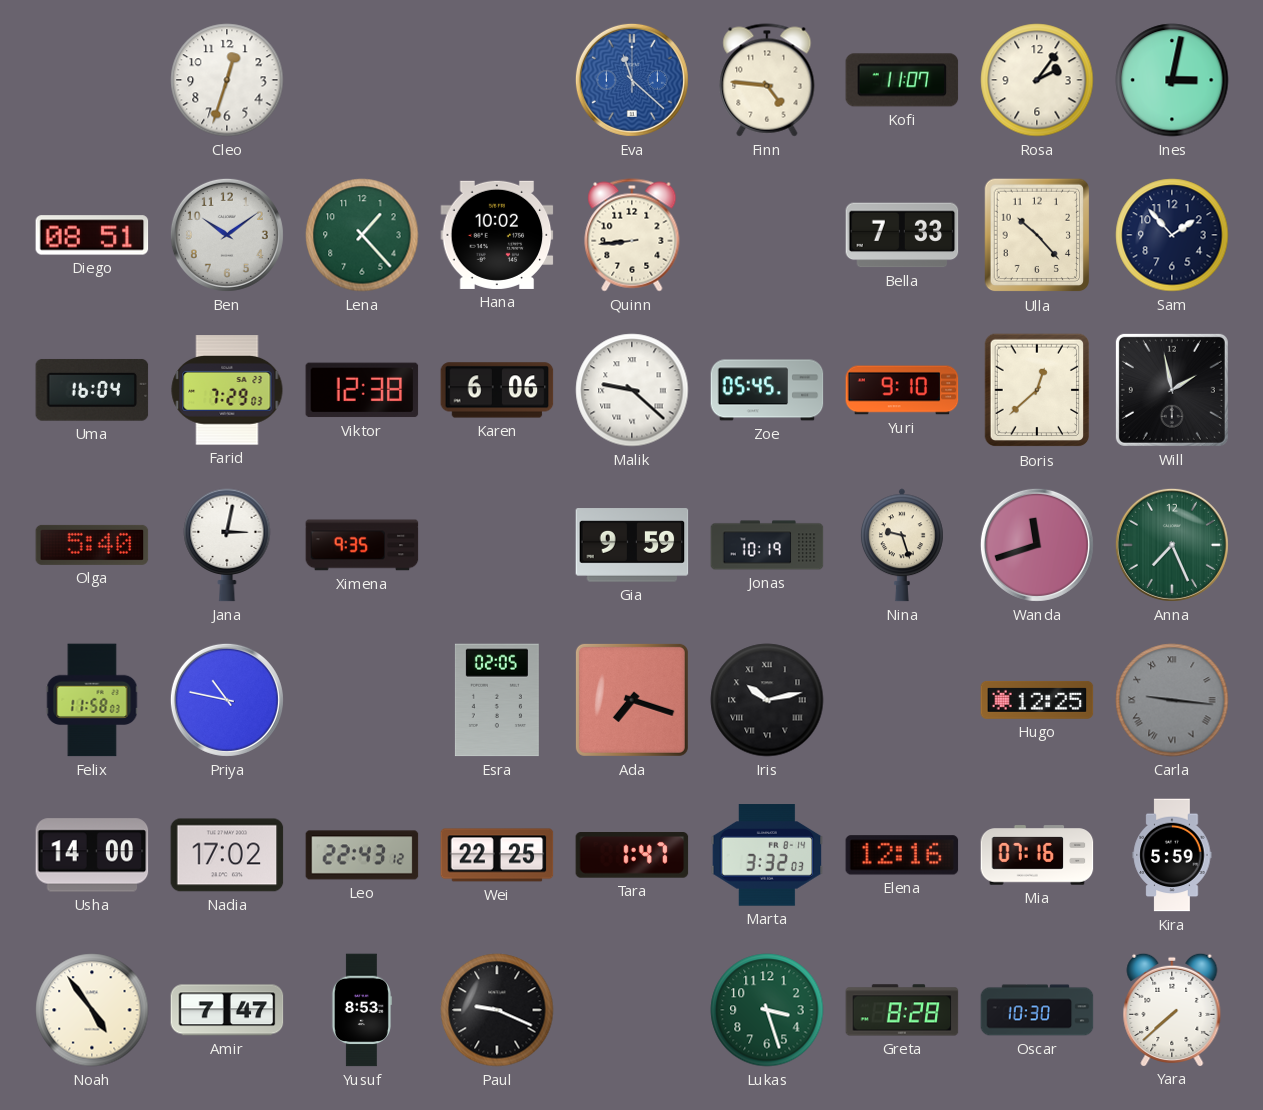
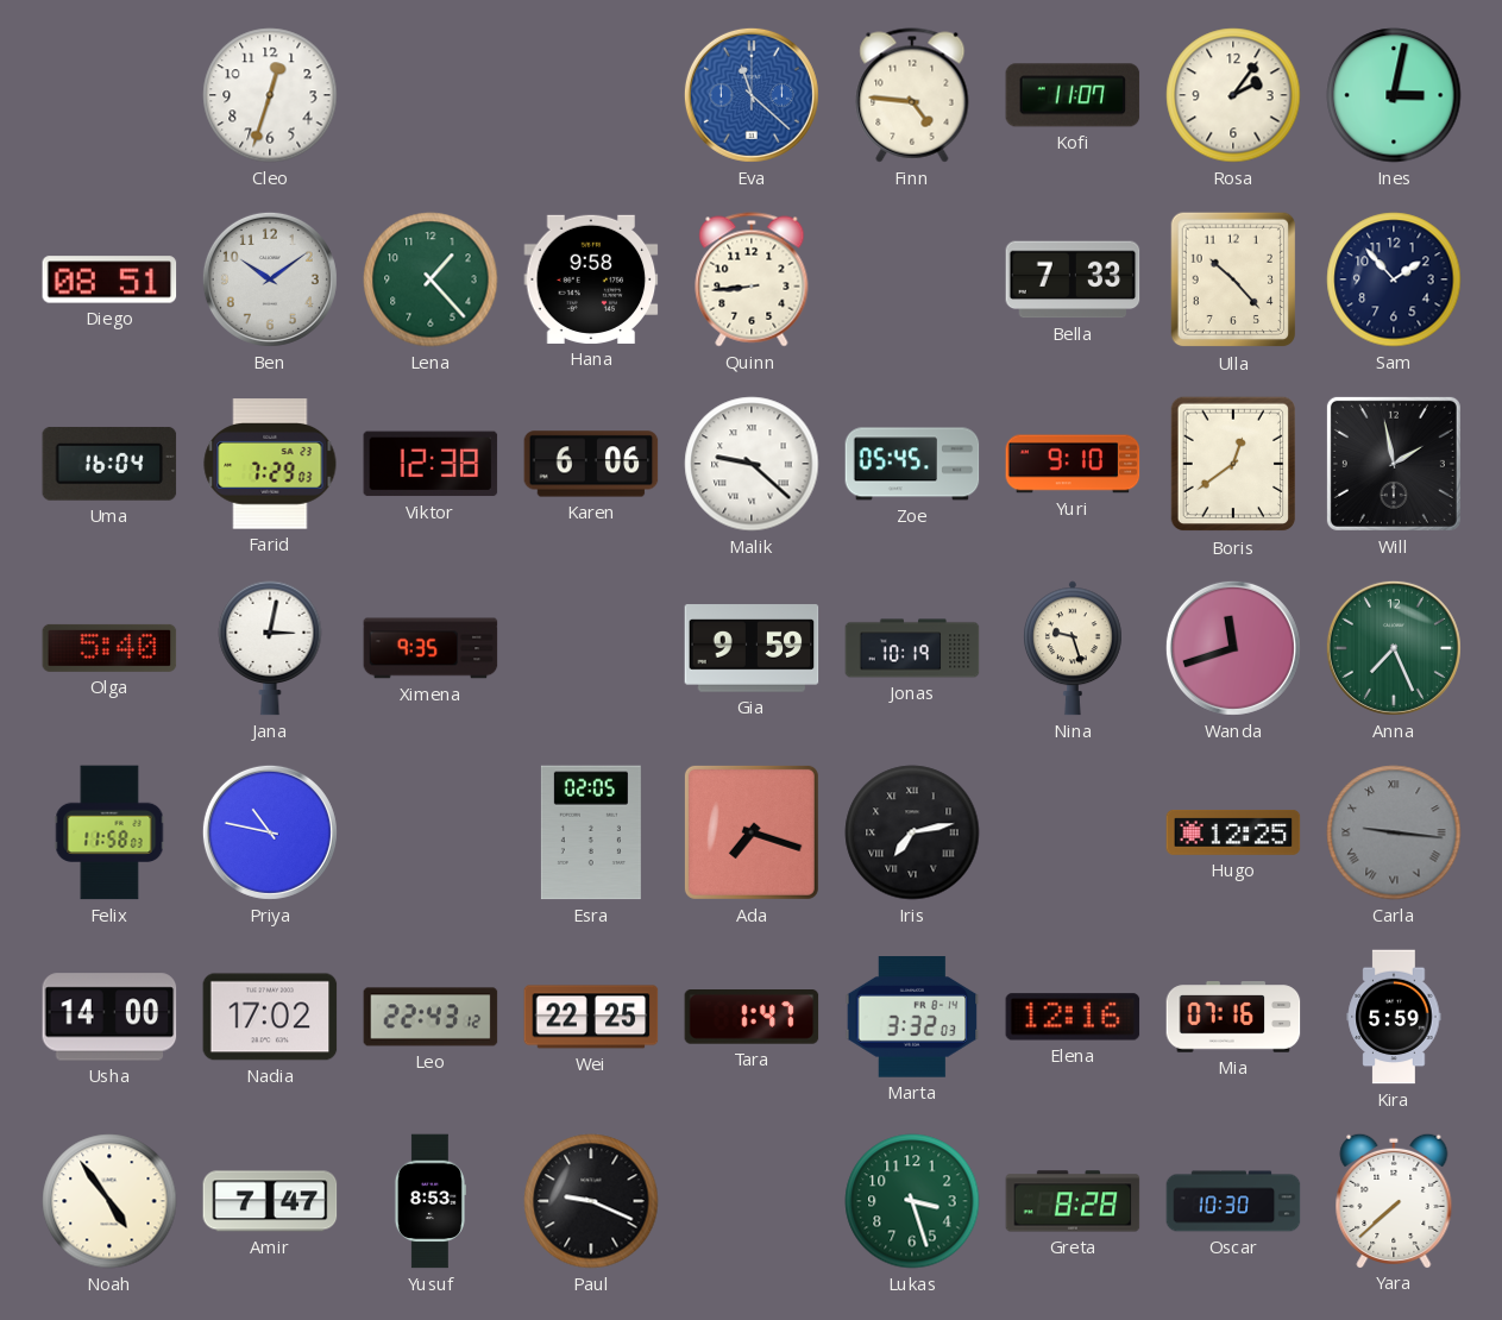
Hana: 10:02 -> 9:58 (591, 279)
Boris: 12:38 -> 12:39 (1233, 464)
Iris: 10:13 -> 7:13 (912, 832)
